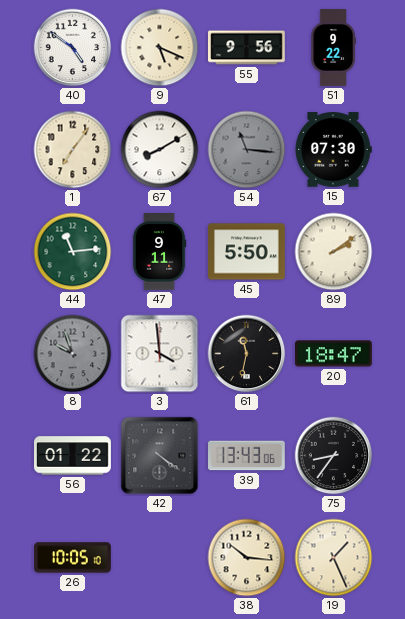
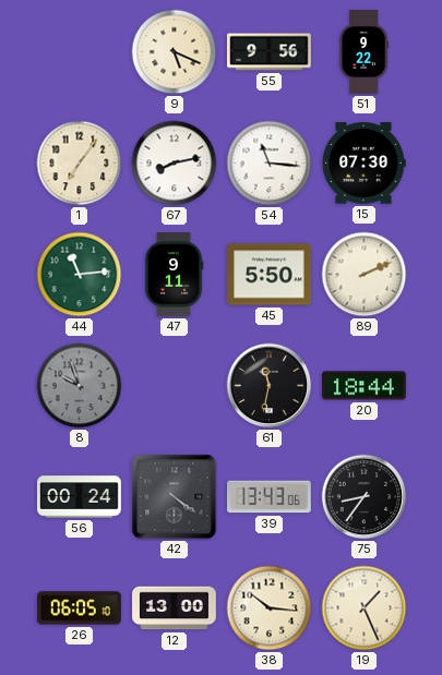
40: 4:51 -> none (73, 48)
67: 8:10 -> 8:13 (175, 164)
54 dial: grey -> white (270, 164)
89: 2:09 -> 2:11 (365, 275)
3: 3:59 -> none (160, 354)
20: 18:47 -> 18:44 (365, 386)
56: 01:22 -> 00:24 (80, 497)
26: 10:05 -> 06:05 (80, 608)
12: none -> 13:00 (175, 608)
